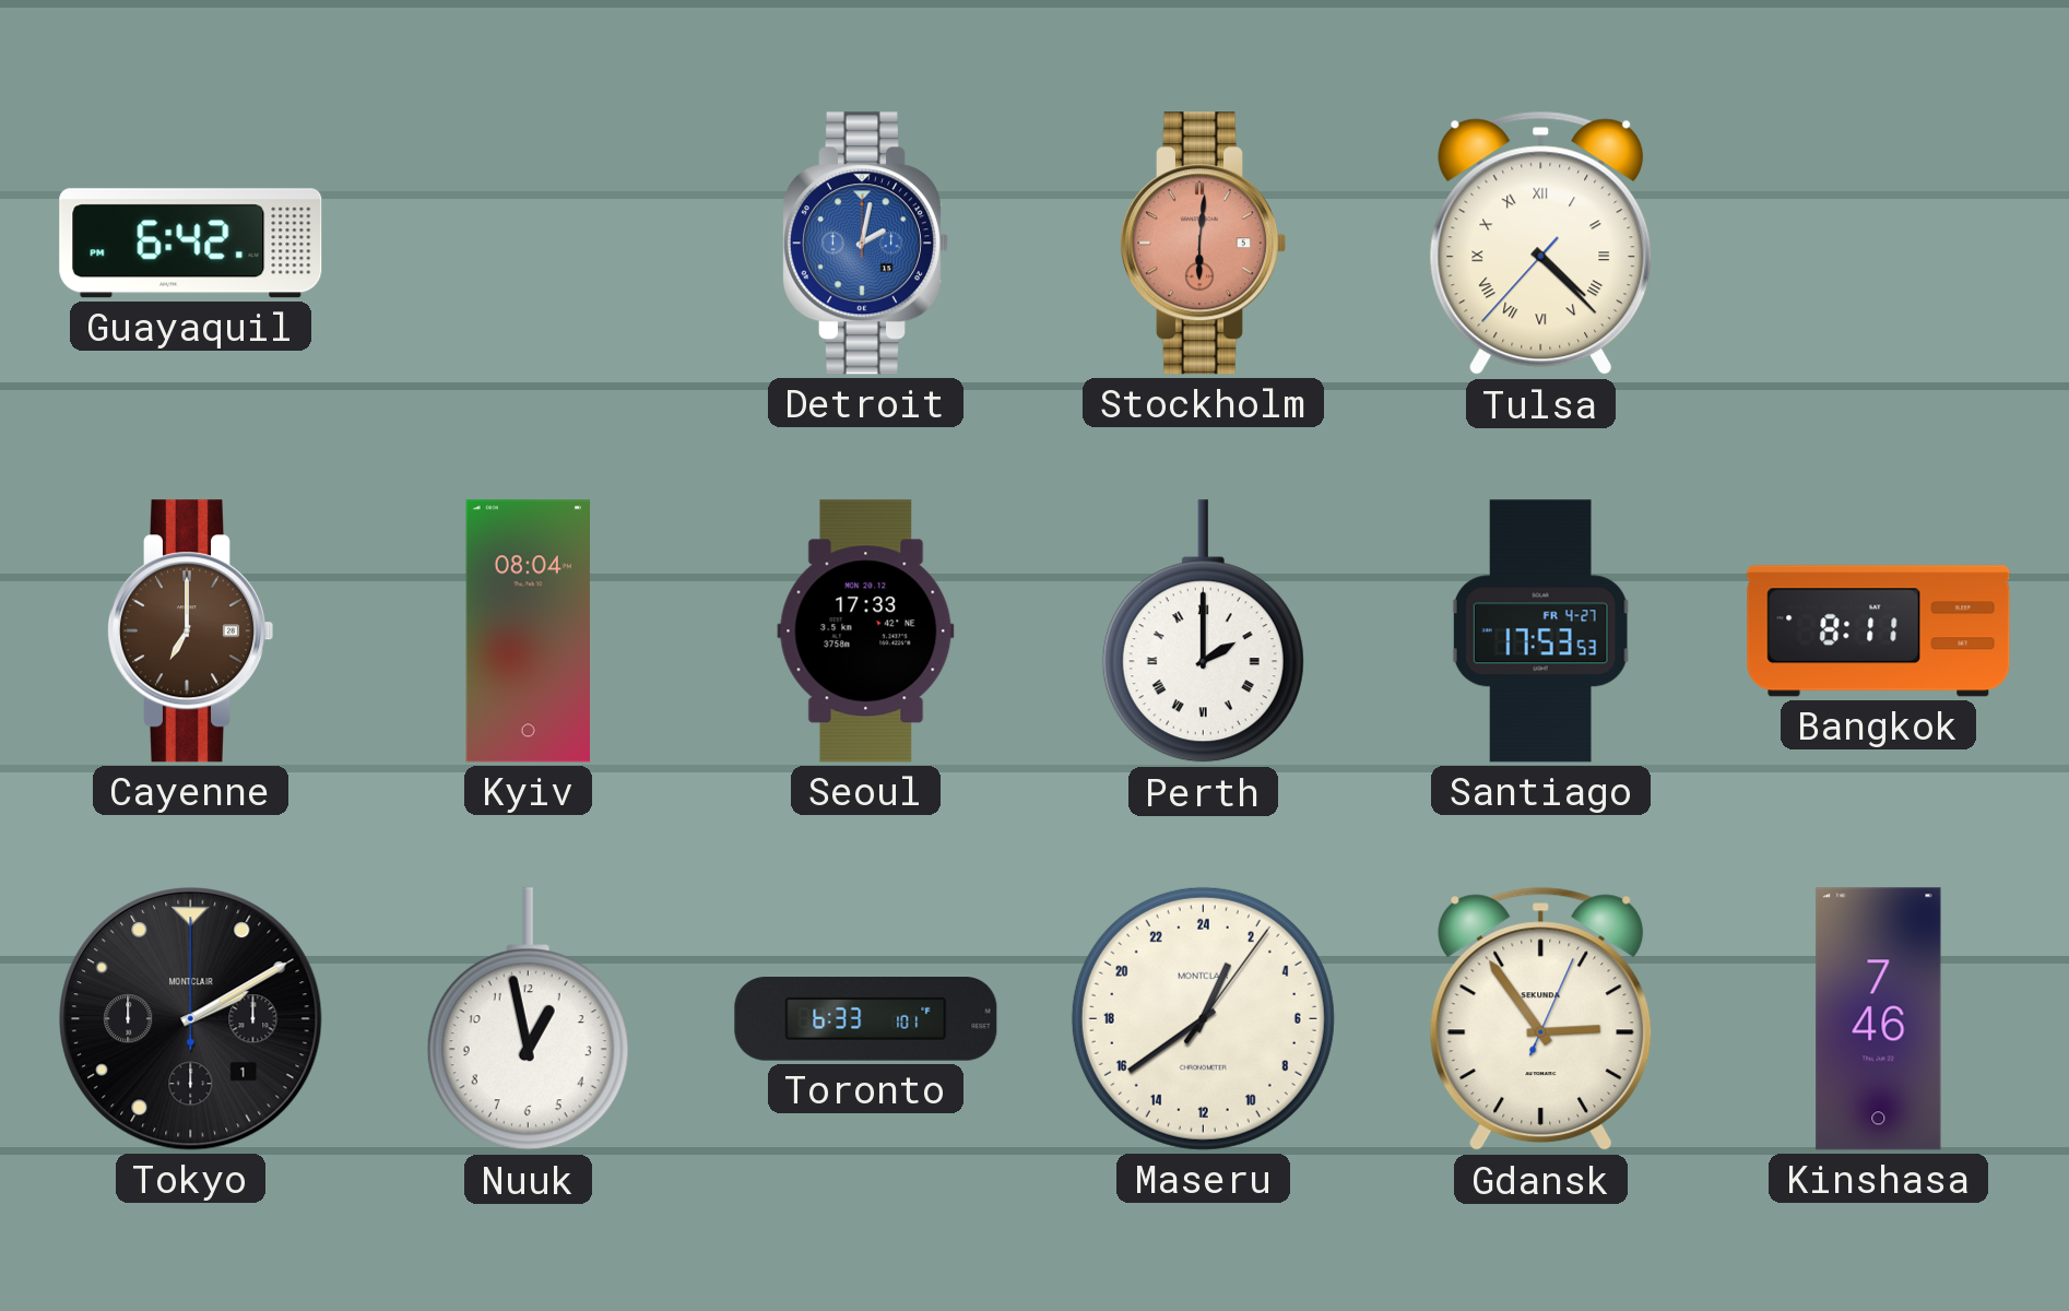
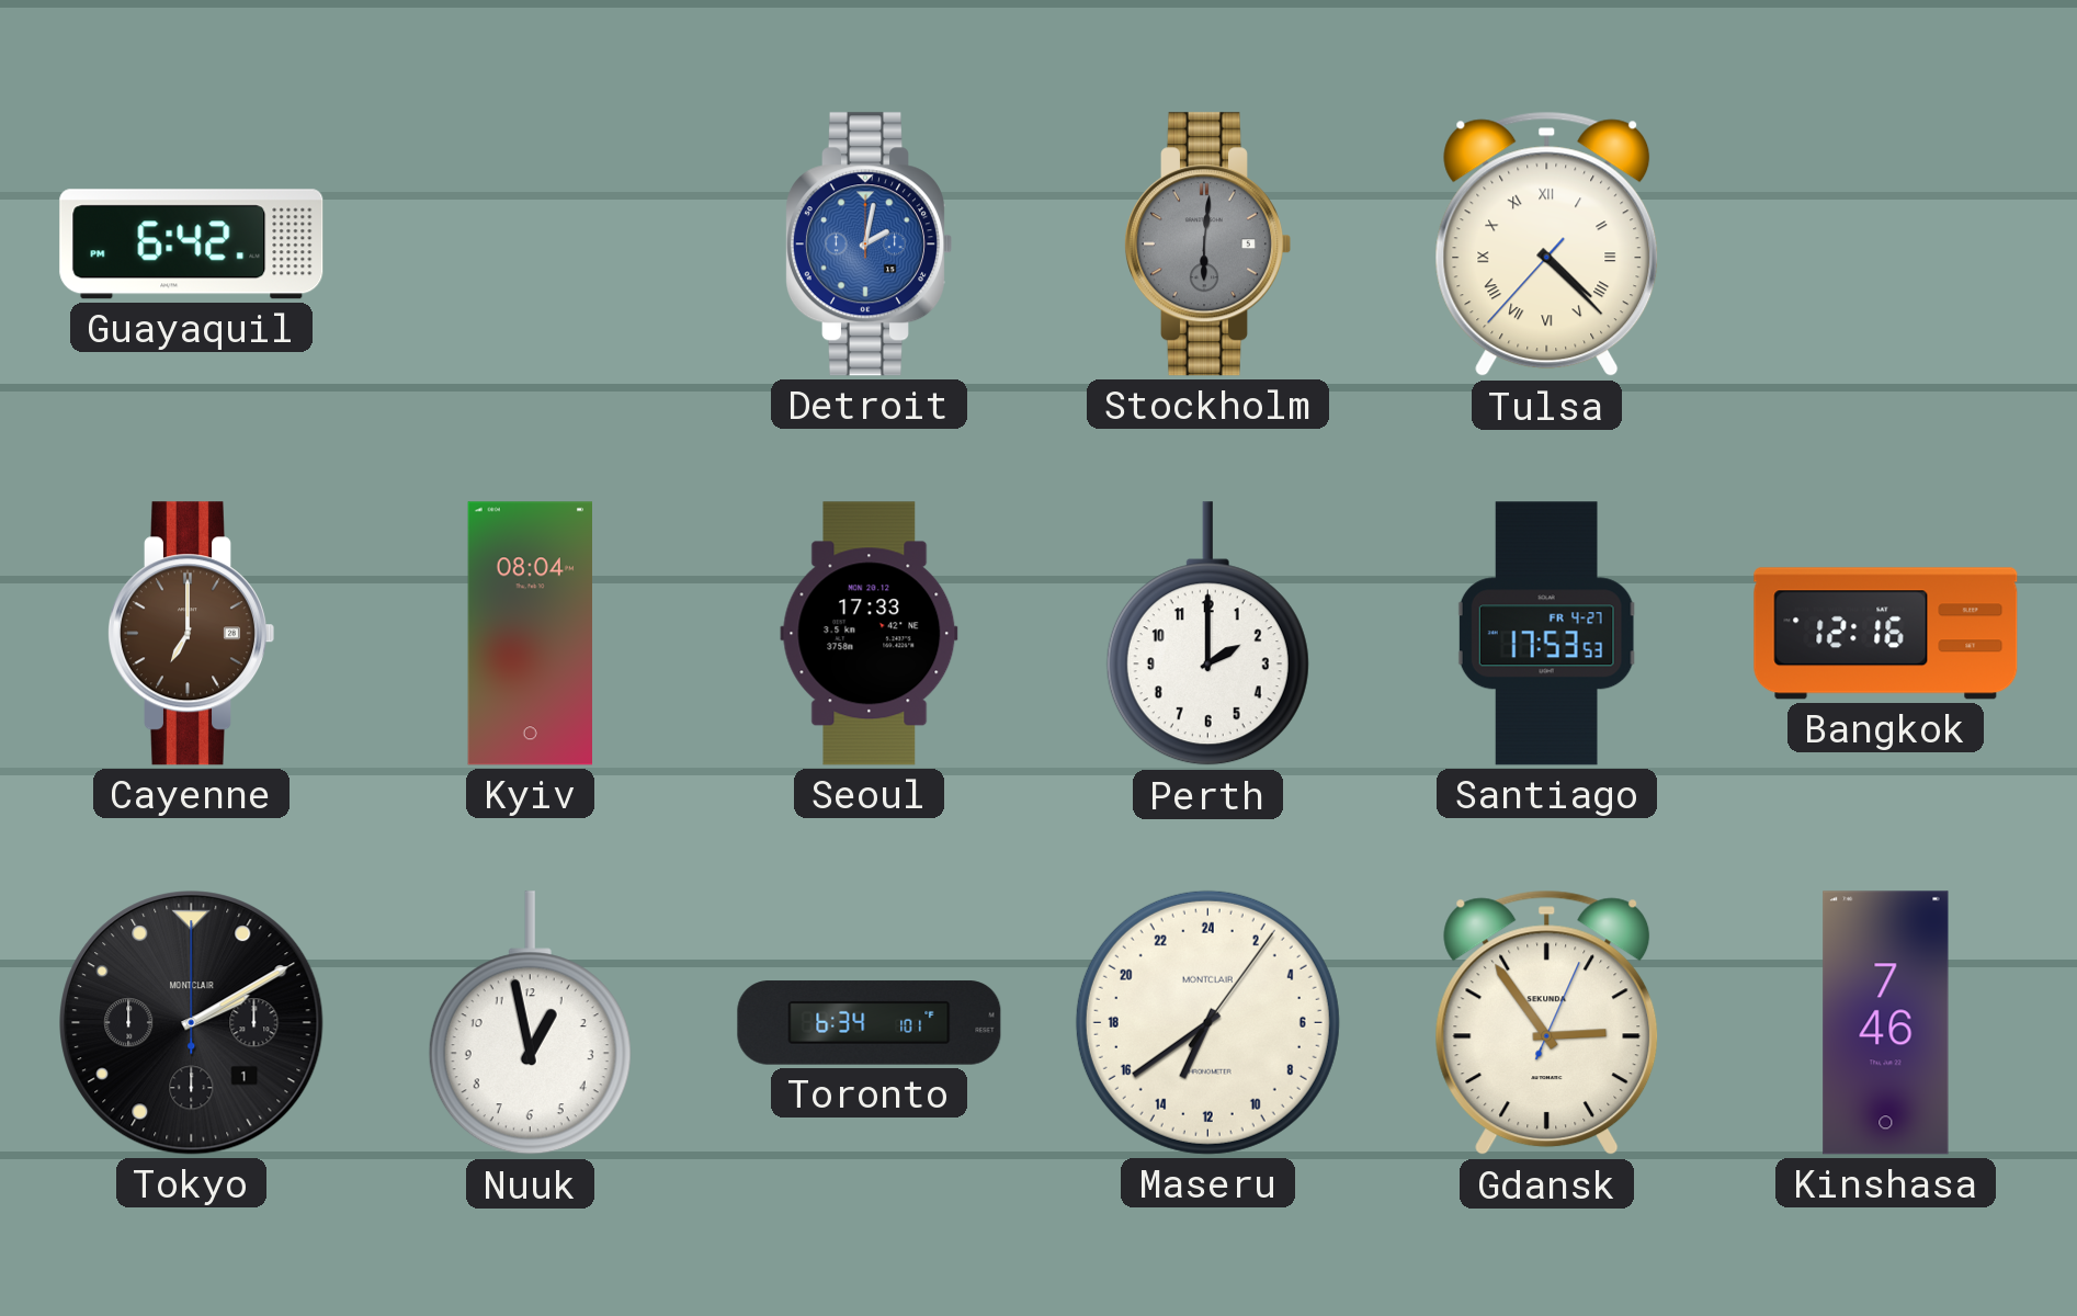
Stockholm dial: salmon -> grey (1206, 245)
Perth numerals: Roman -> Arabic (1207, 634)
Bangkok: 8:11 -> 12:16 (1886, 634)
Toronto: 6:33 -> 6:34 (870, 1023)
Maseru: 1:39 -> 13:39 (1207, 1022)
